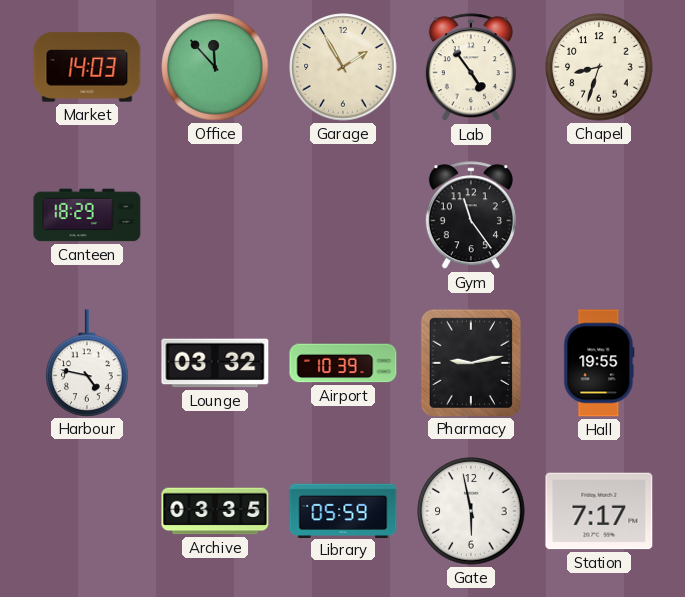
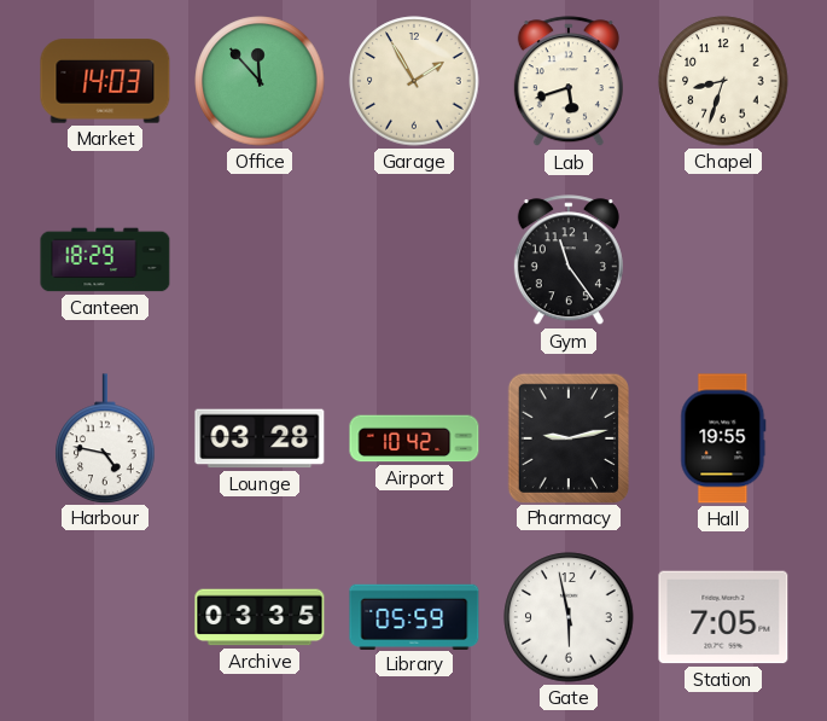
Lab: 4:54 -> 5:42 (569, 82)
Lounge: 03:32 -> 03:28 (260, 438)
Airport: 10:39 -> 10:42 (414, 438)
Station: 7:17 -> 7:05 (723, 617)
